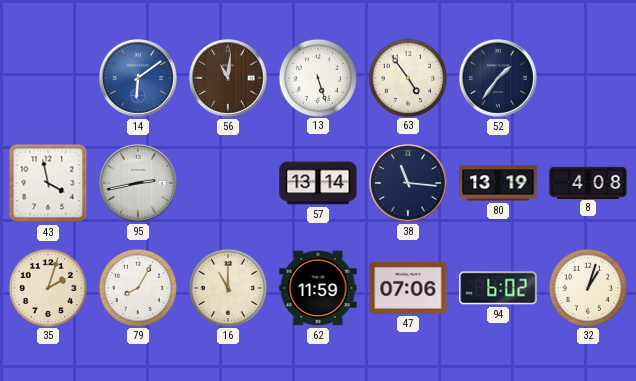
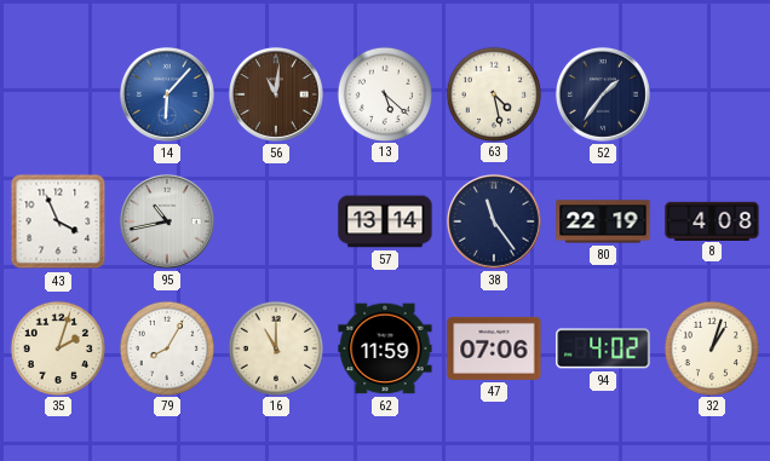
14: 6:09 -> 6:07 (167, 94)
13: 5:27 -> 5:22 (384, 93)
63: 4:54 -> 4:28 (493, 93)
43: 3:58 -> 3:56 (58, 221)
95: 2:43 -> 10:43 (167, 221)
38: 11:16 -> 11:24 (494, 221)
80: 13:19 -> 22:19 (603, 221)
94: 6:02 -> 4:02 (603, 348)
